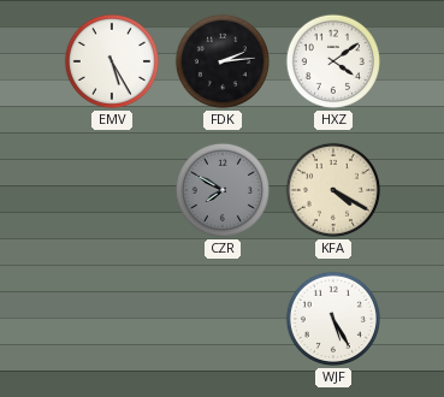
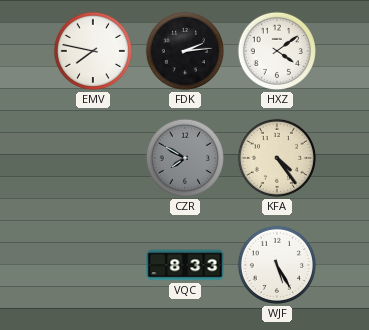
EMV: 5:25 -> 7:47 (93, 51)
KFA: 4:20 -> 4:24 (277, 158)
VQC: none -> 8:33 (185, 265)
